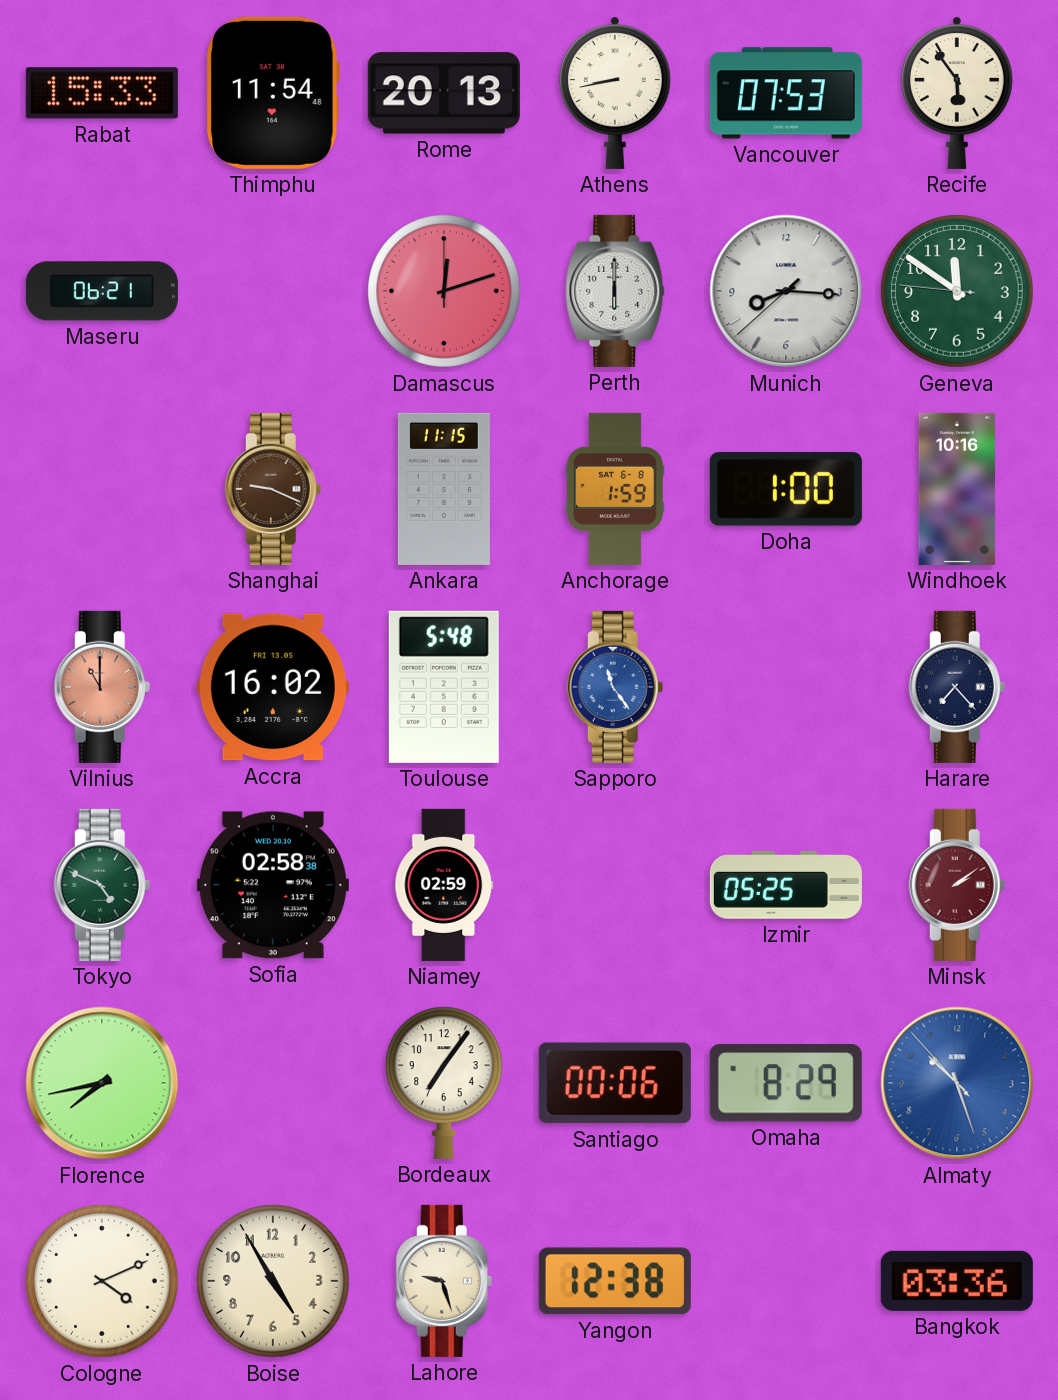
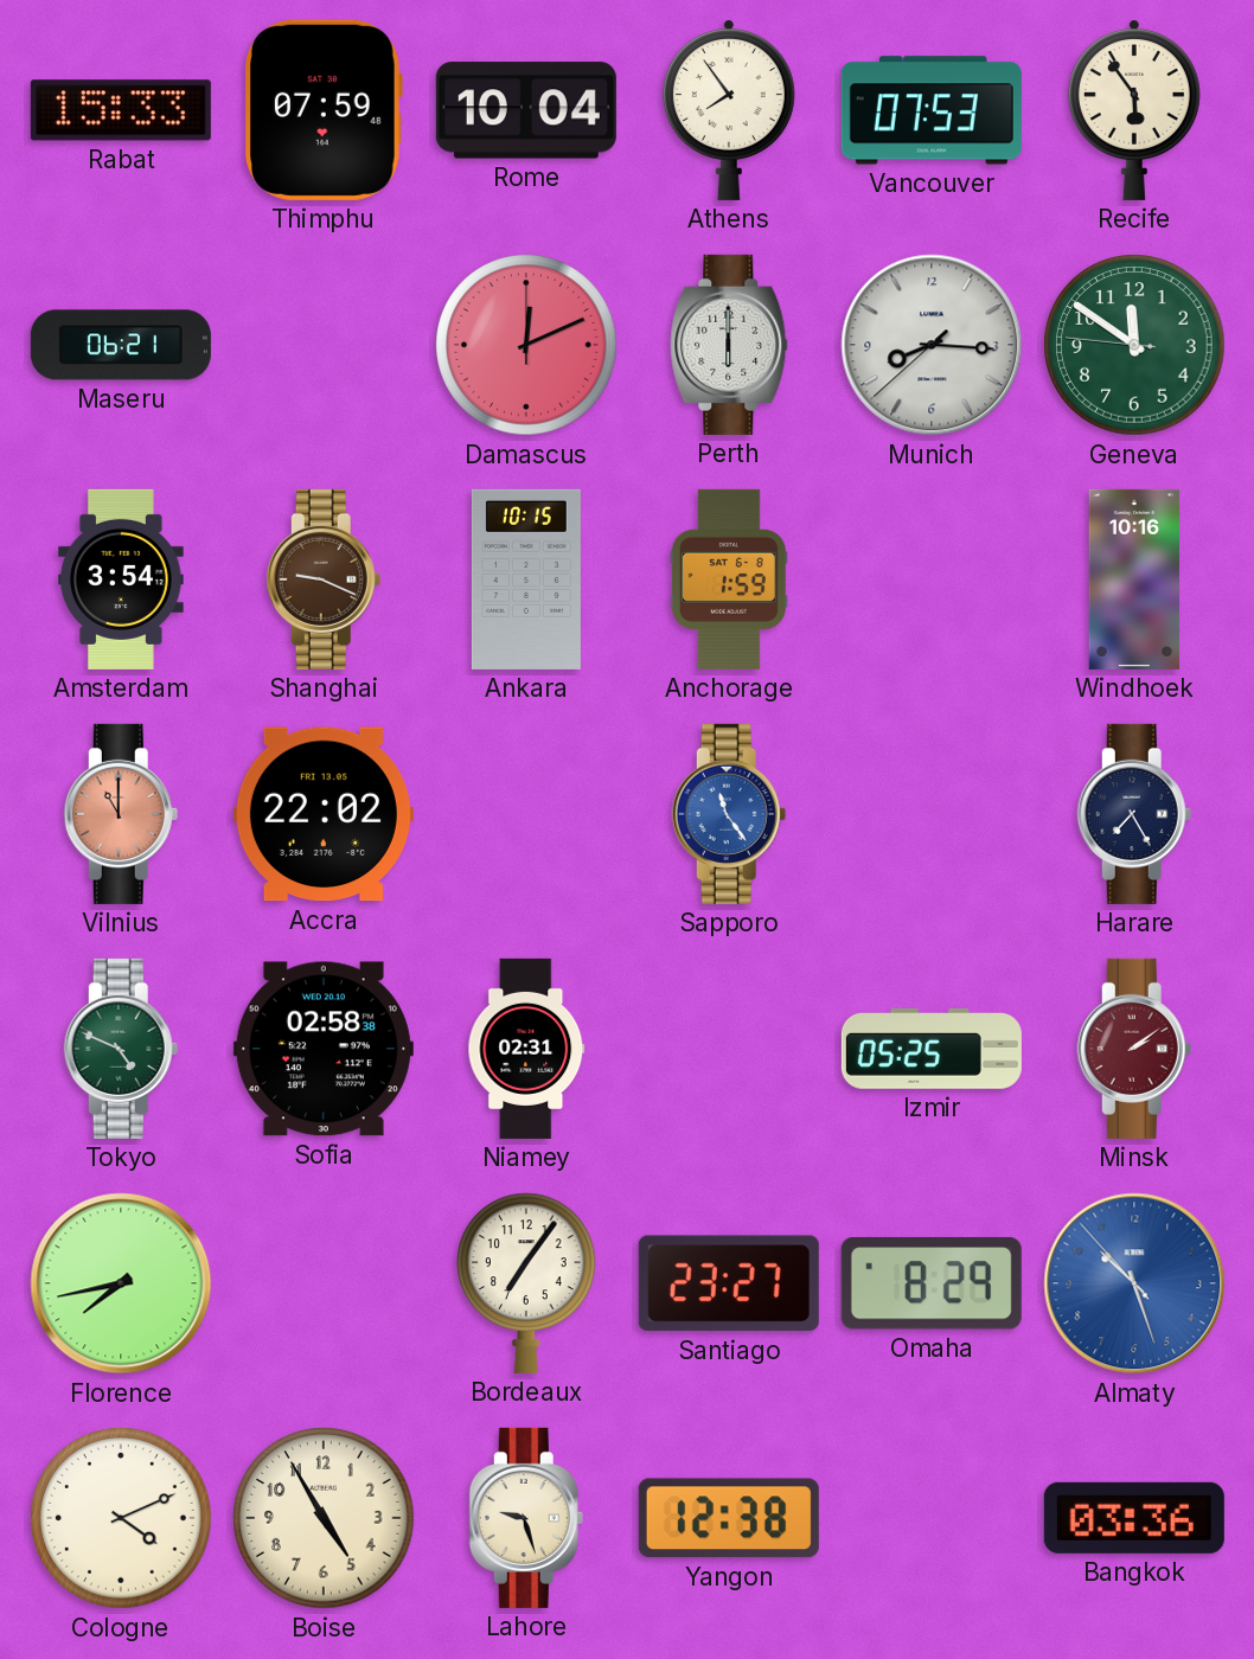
Thimphu: 11:54 -> 07:59 (324, 110)
Rome: 20:13 -> 10:04 (526, 110)
Athens: 8:43 -> 7:54 (729, 110)
Damascus: 12:12 -> 12:11 (526, 345)
Amsterdam: none -> 3:54 (122, 579)
Ankara: 11:15 -> 10:15 (526, 579)
Doha: 1:00 -> none (786, 489)
Accra: 16:02 -> 22:02 (324, 814)
Toulouse: 5:48 -> none (444, 687)
Harare: 7:23 -> 7:25 (1134, 814)
Niamey: 02:59 -> 02:31 (526, 1049)
Santiago: 00:06 -> 23:27 (729, 1283)
